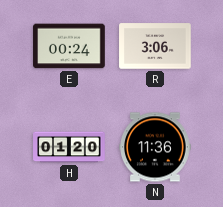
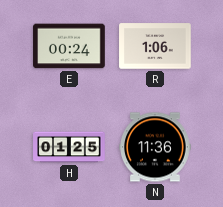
R: 3:06 -> 1:06 (155, 46)
H: 01:20 -> 01:25 (69, 147)
